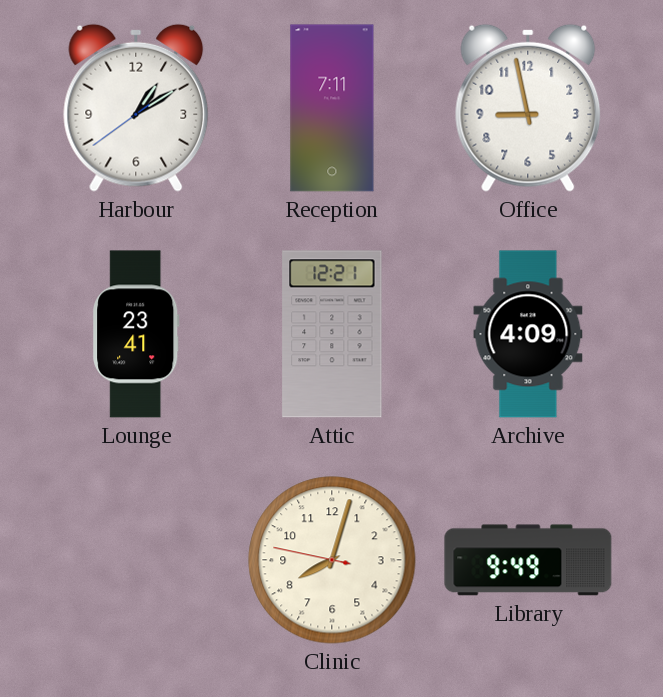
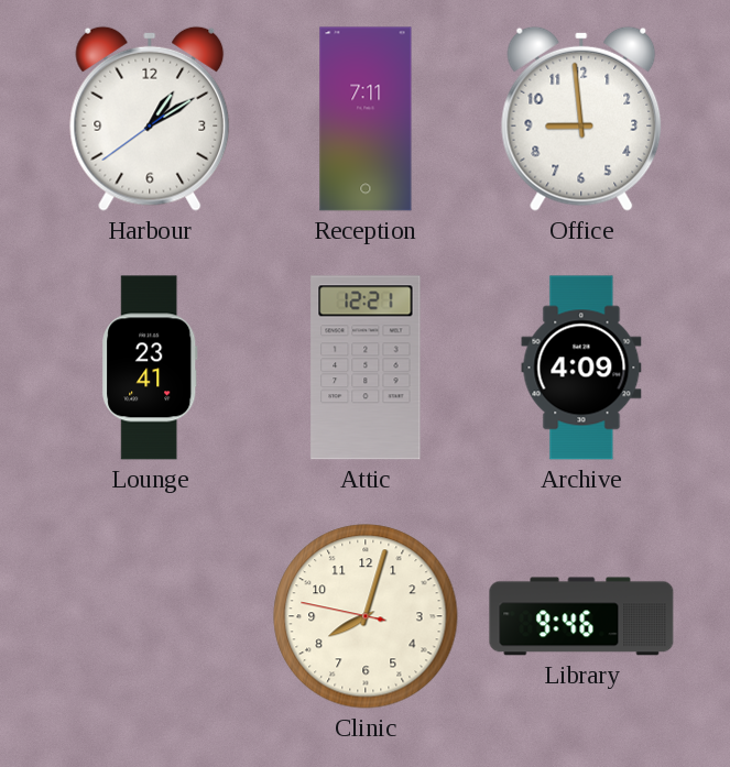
Office: 8:58 -> 8:59 (581, 119)
Library: 9:49 -> 9:46 (581, 616)
